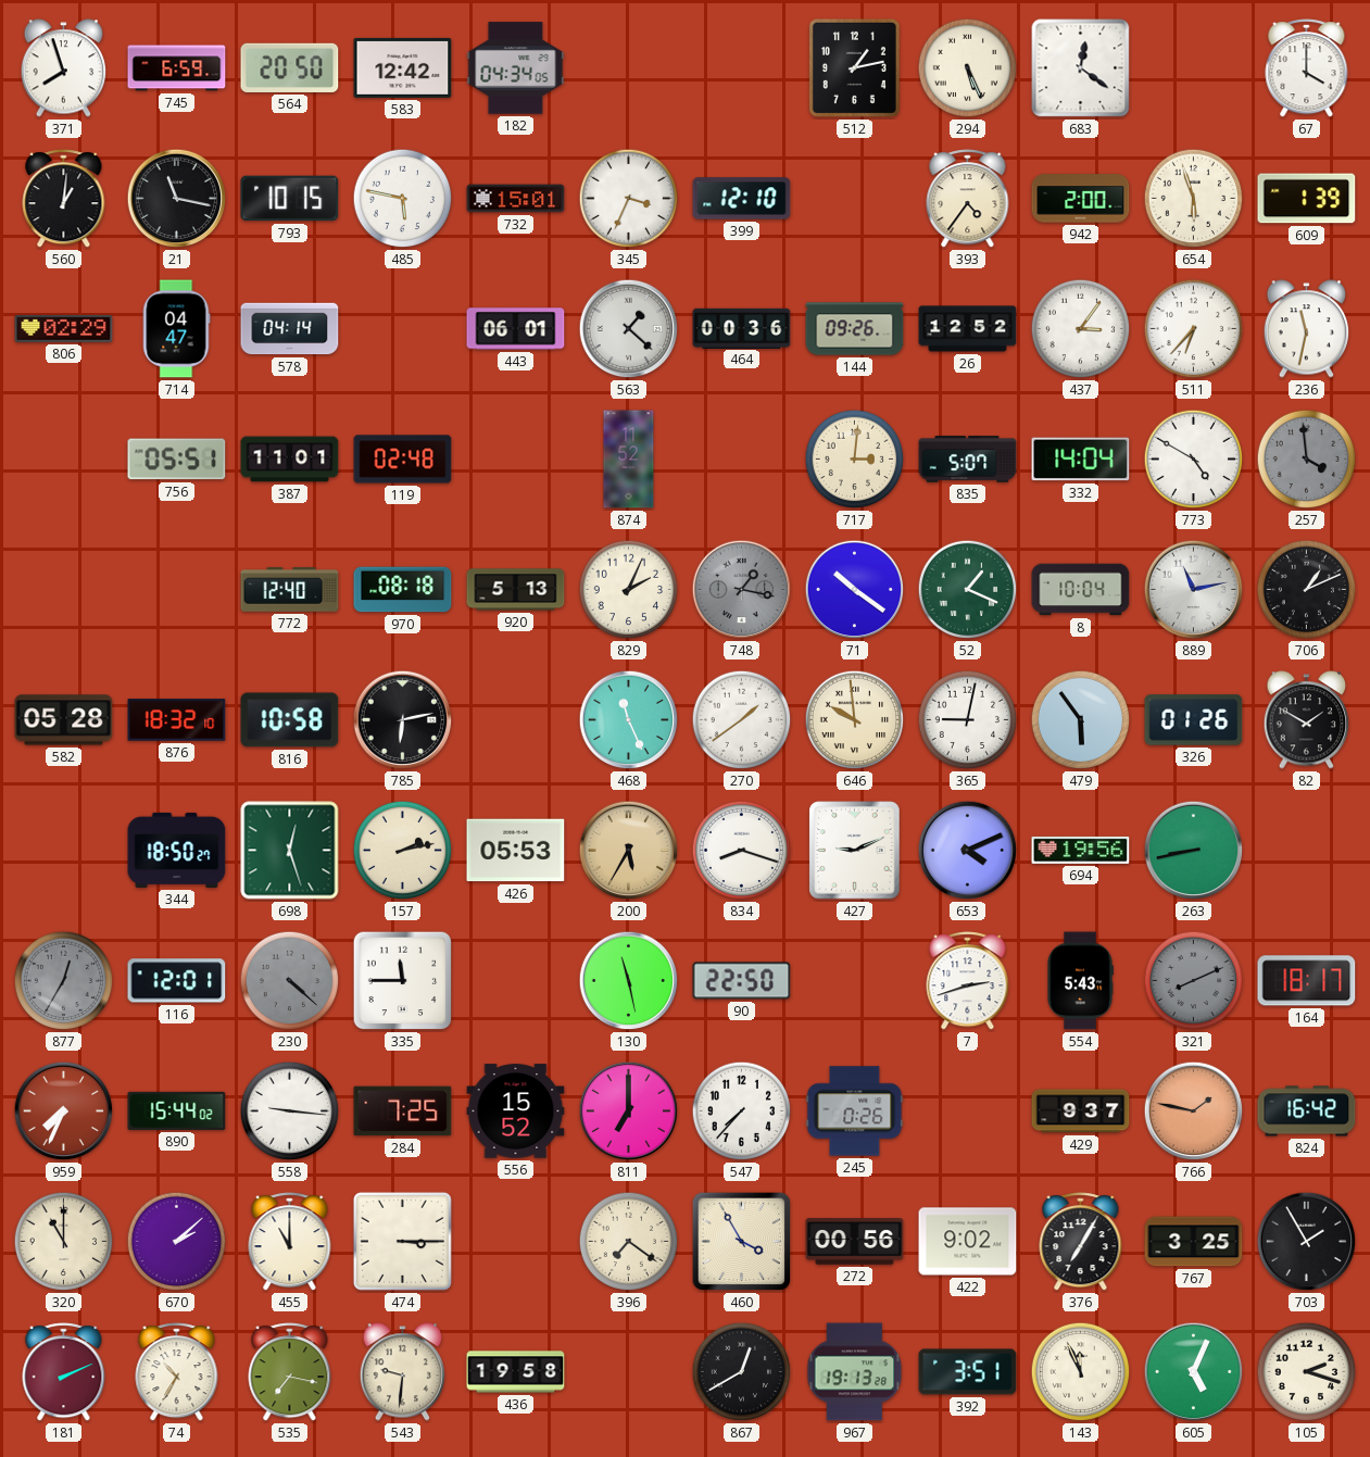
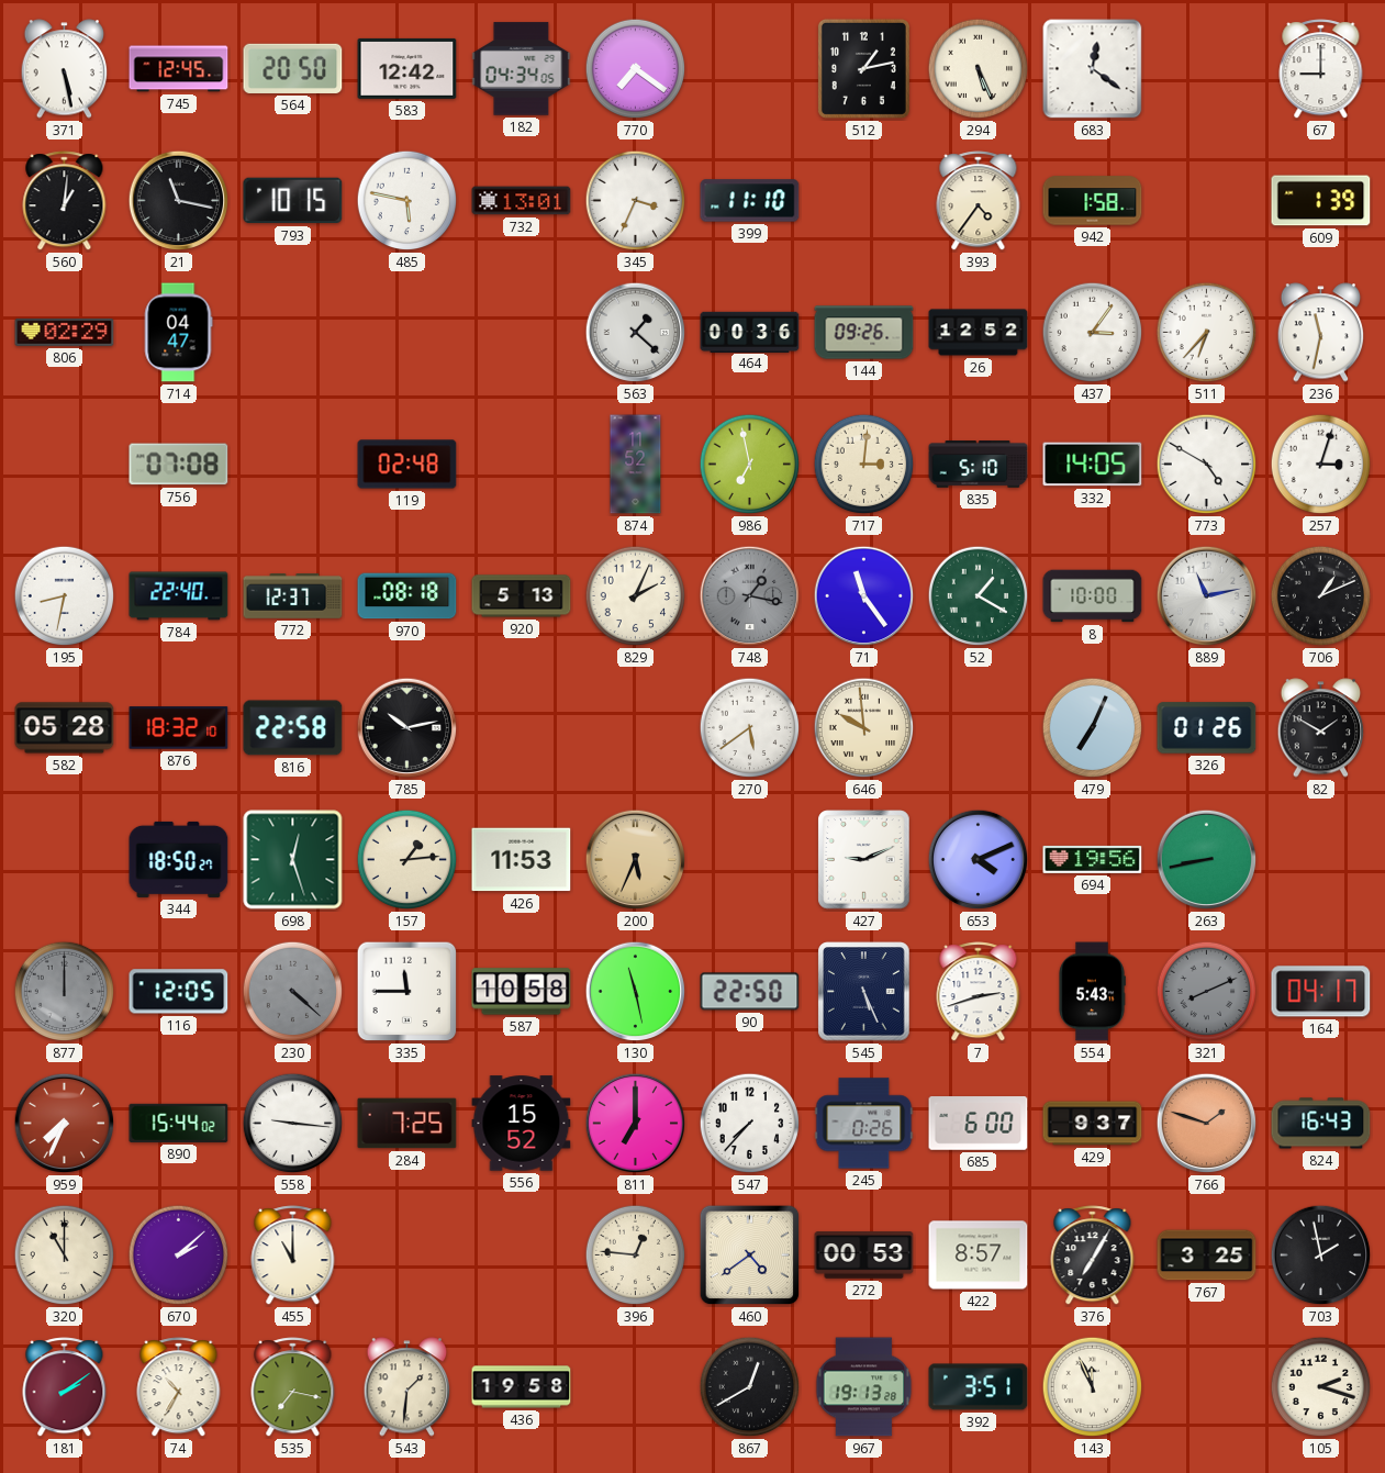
371: 7:57 -> 5:28 (65, 69)
745: 6:59 -> 12:45 (179, 69)
770: none -> 7:21 (636, 69)
67: 4:00 -> 9:00 (1321, 69)
732: 15:01 -> 13:01 (522, 201)
399: 12:10 -> 11:10 (750, 201)
942: 2:00 -> 1:58 (1093, 201)
654: 5:57 -> none (1194, 199)
578: 04:14 -> none (290, 329)
443: 06:01 -> none (516, 329)
756: 05:51 -> 07:08 (179, 465)
387: 11:01 -> none (290, 460)
986: none -> 6:58 (750, 465)
835: 5:07 -> 5:10 (979, 465)
332: 14:04 -> 14:05 (1093, 465)
257: 3:59 -> 3:03 (1321, 465)
257 dial: grey -> white (1321, 465)
195: none -> 8:32 (65, 596)
784: none -> 22:40 (179, 596)
772: 12:40 -> 12:37 (293, 596)
71: 10:21 -> 11:24 (864, 596)
52: 1:19 -> 1:20 (979, 596)
8: 10:04 -> 10:00 (1093, 596)
816: 10:58 -> 22:58 (293, 728)
785: 6:13 -> 10:13 (407, 728)
468: 11:26 -> none (629, 720)
270: 1:39 -> 5:39 (750, 728)
365: 9:02 -> none (968, 720)
479: 5:54 -> 7:04 (1093, 728)
157: 2:13 -> 1:14 (407, 860)
426: 05:53 -> 11:53 (522, 860)
200: 5:35 -> 5:34 (636, 860)
834: 8:18 -> none (742, 851)
877: 12:35 -> 12:00 (65, 992)
116: 12:01 -> 12:05 (179, 992)
587: none -> 10:58 (522, 992)
545: none -> 5:26 (864, 992)
164: 18:17 -> 04:17 (1321, 992)
685: none -> 6:00 (979, 1124)
766: 1:47 -> 1:48 (1207, 1124)
824: 16:42 -> 16:43 (1321, 1124)
474: 3:15 -> none (402, 1241)
396: 7:21 -> 12:46 (636, 1256)
460: 3:55 -> 4:39 (750, 1256)
272: 00:56 -> 00:53 (864, 1256)
422: 9:02 -> 8:57 (979, 1256)
703: 1:55 -> 1:58 (1321, 1256)
181: 2:11 -> 2:09 (65, 1387)
543: 9:31 -> 1:31 (407, 1387)
605: 5:04 -> none (1194, 1372)
